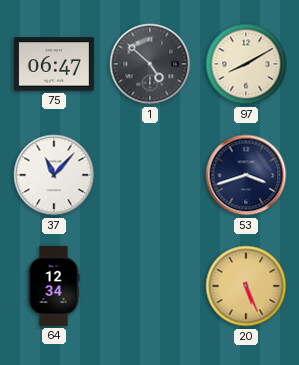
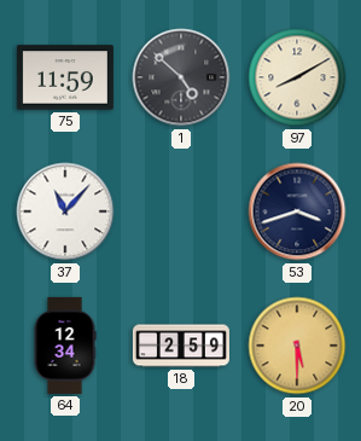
75: 06:47 -> 11:59 (65, 77)
18: none -> 2:59 (181, 346)
20: 5:26 -> 5:30 (297, 346)
